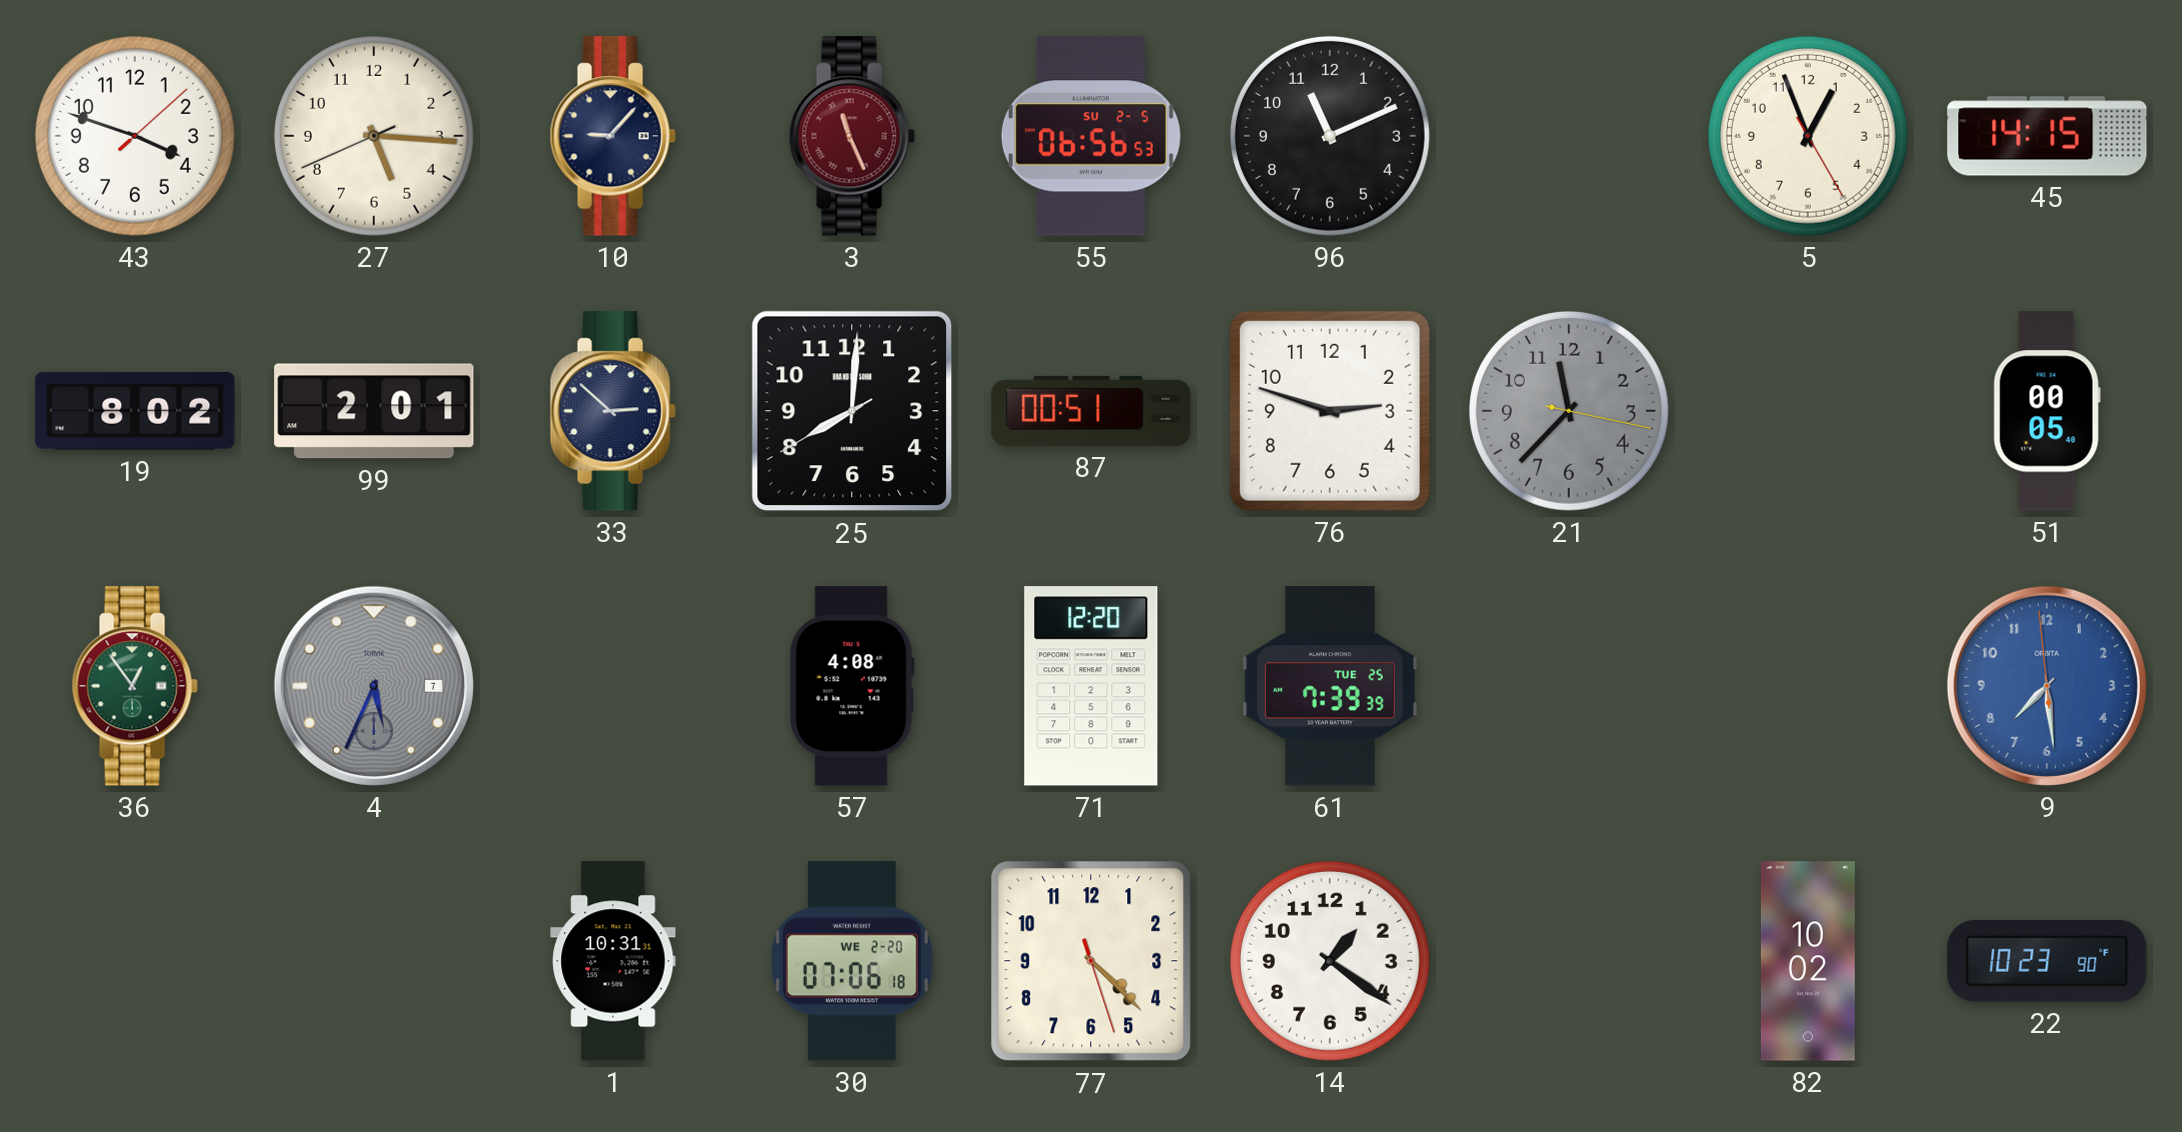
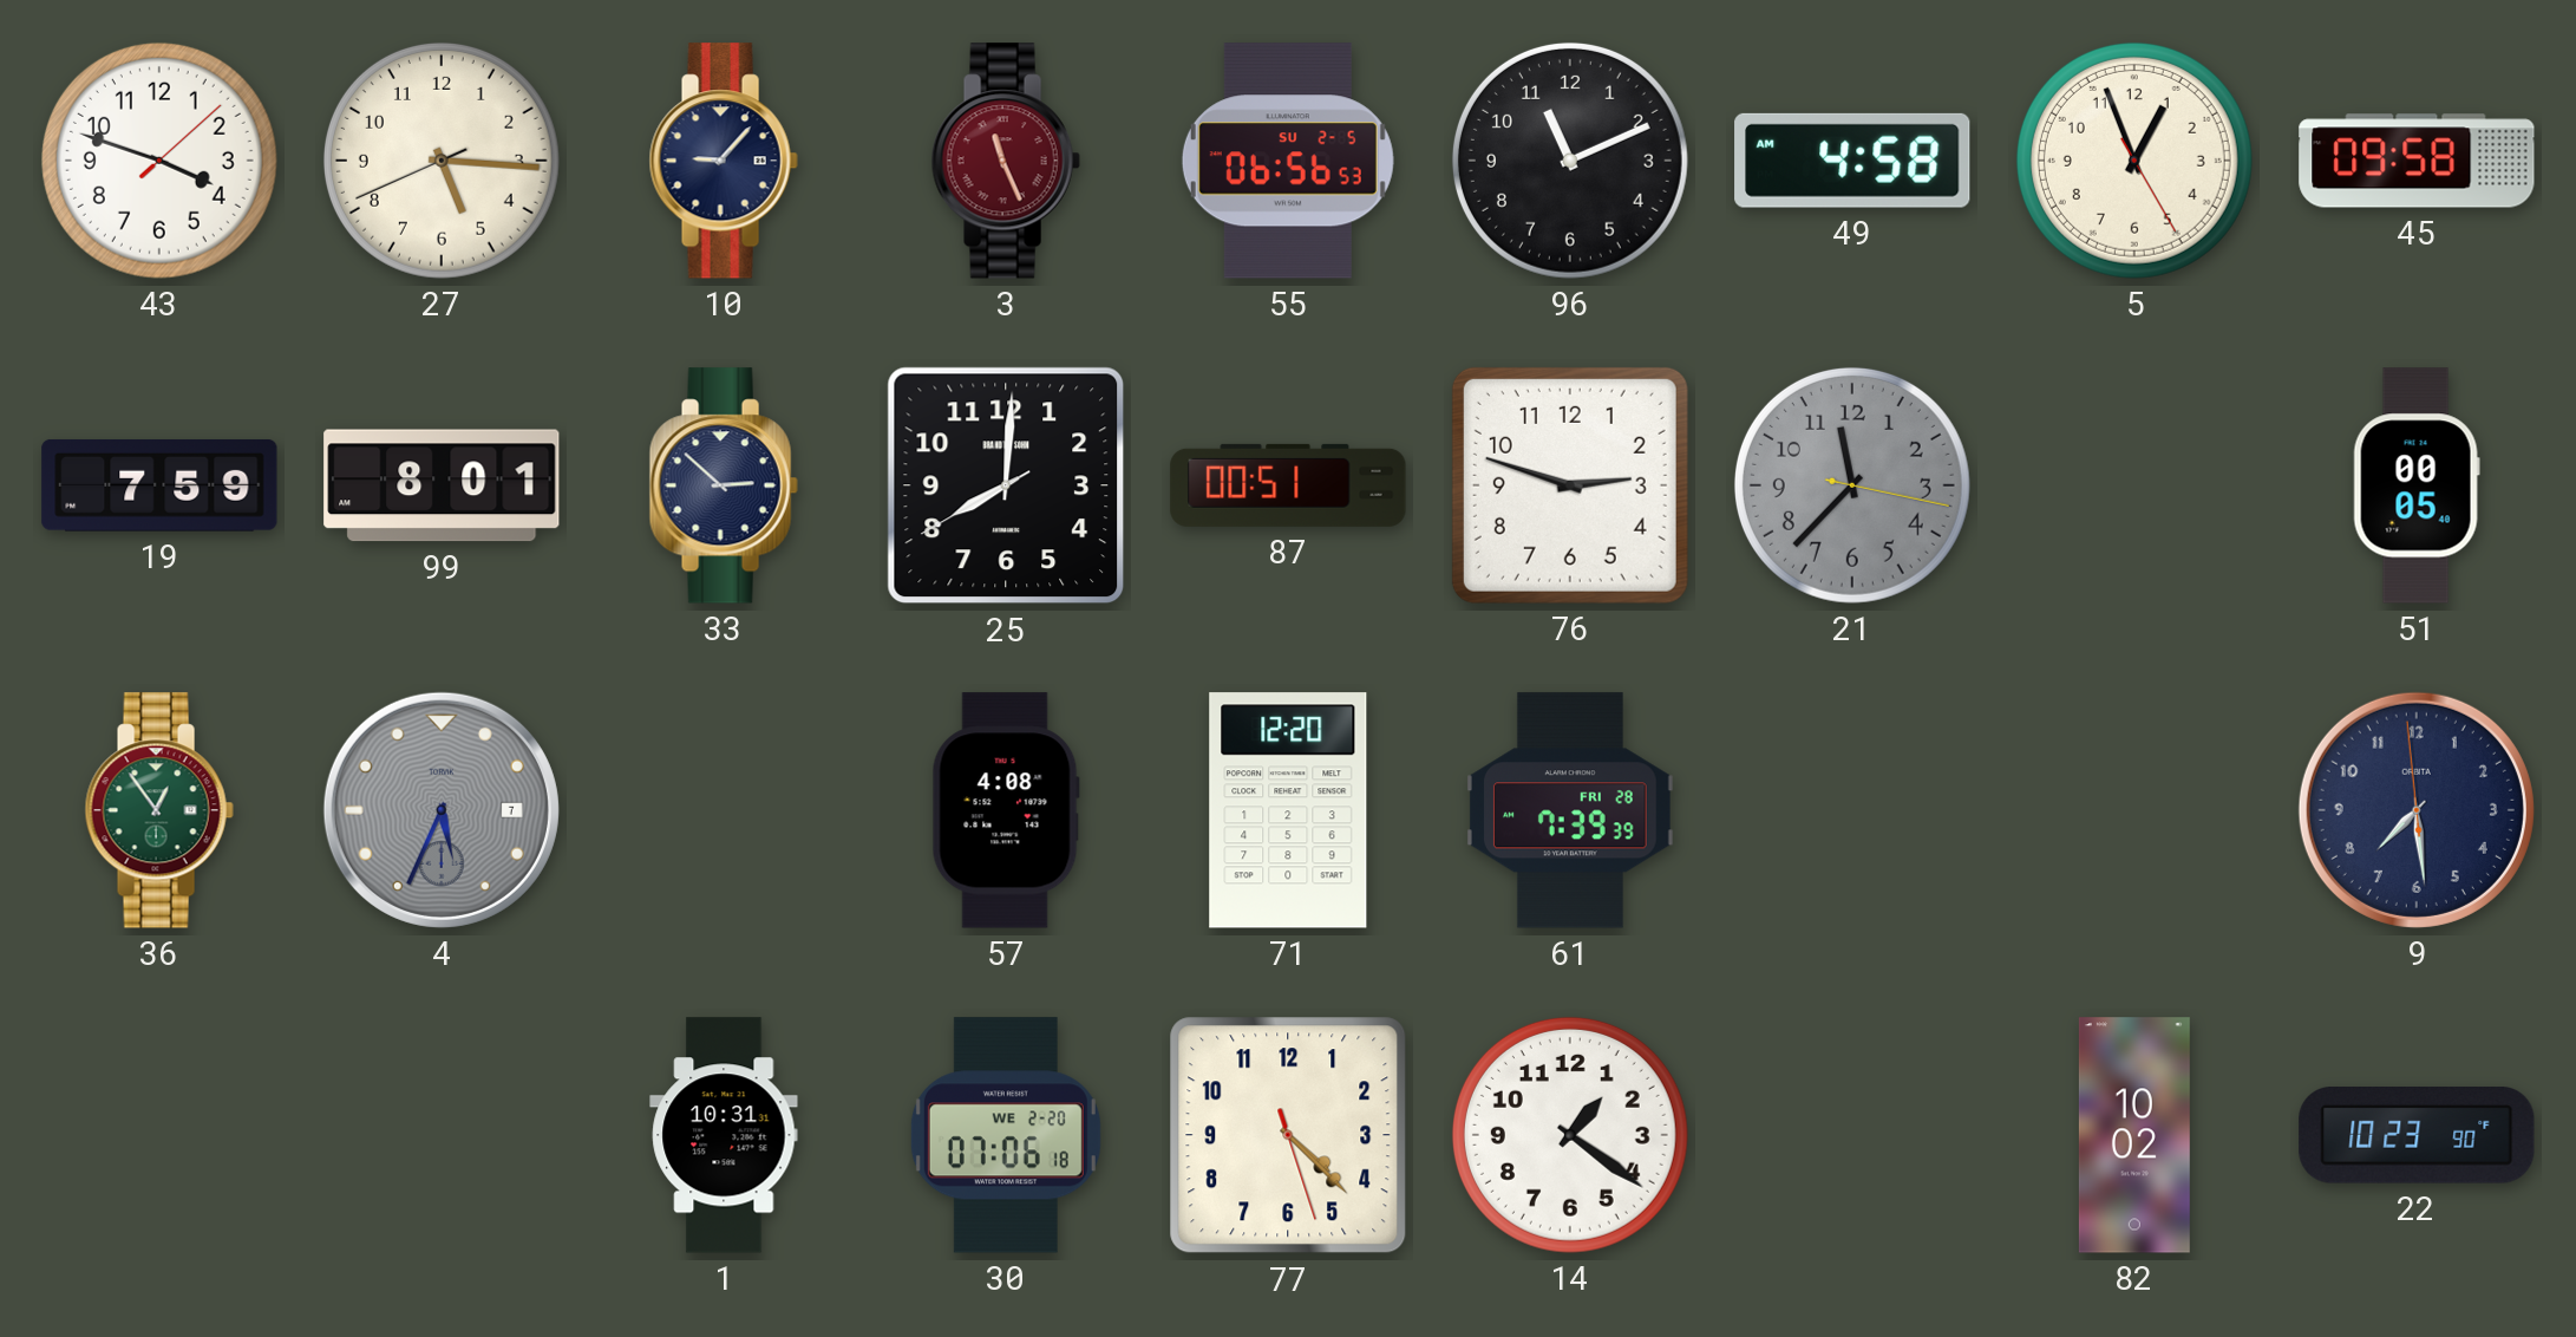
49: none -> 4:58 (1852, 161)
45: 14:15 -> 09:58 (2417, 161)
19: 8:02 -> 7:59 (159, 485)
99: 2:01 -> 8:01 (442, 485)
61 date: TUE 25 -> FRI 28 (1571, 810)
9 dial: blue -> navy (2417, 810)
